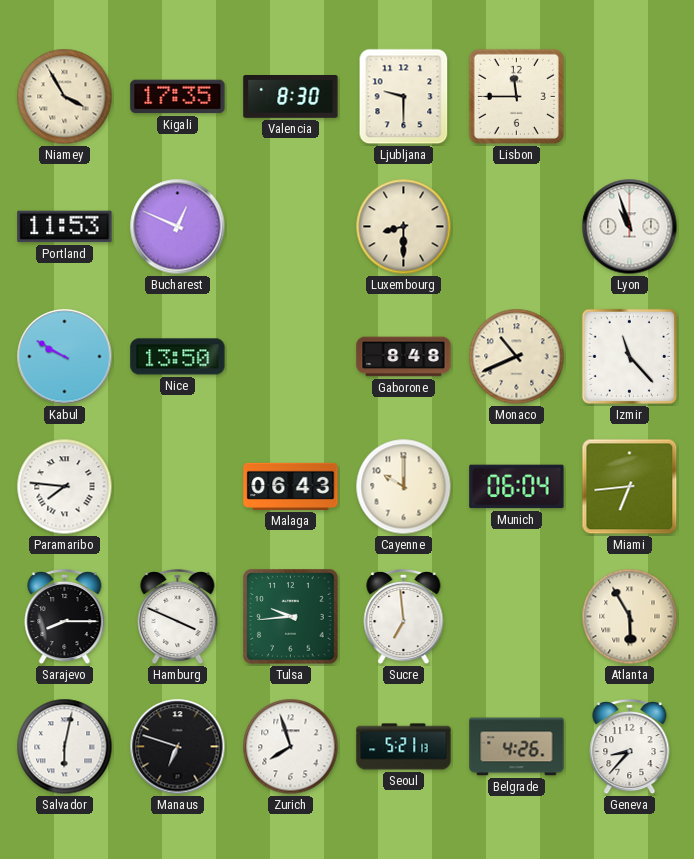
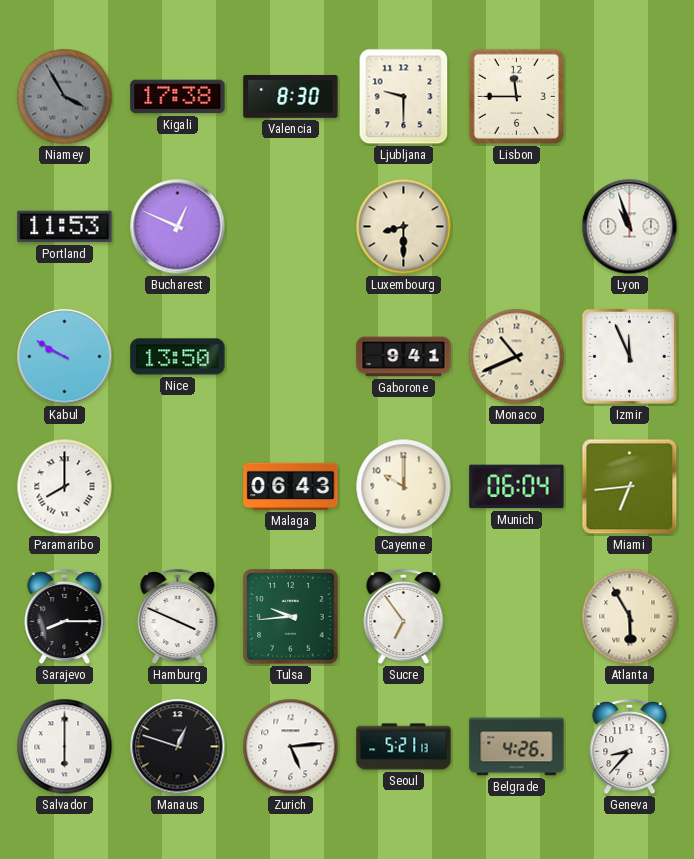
Niamey dial: cream -> grey (65, 97)
Kigali: 17:35 -> 17:38 (178, 97)
Gaborone: 8:48 -> 9:41 (404, 357)
Izmir: 11:23 -> 11:56 (629, 356)
Paramaribo: 7:46 -> 8:00 (65, 487)
Sucre: 6:59 -> 6:54 (404, 617)
Salvador: 6:02 -> 6:00 (65, 747)
Manaus: 6:48 -> 12:48 (178, 747)
Zurich: 7:57 -> 5:14 (291, 747)
